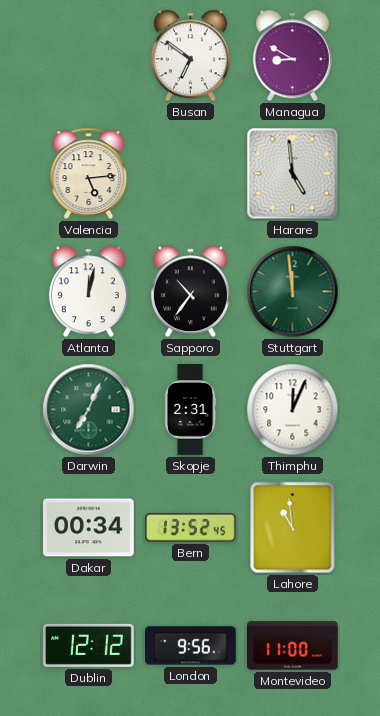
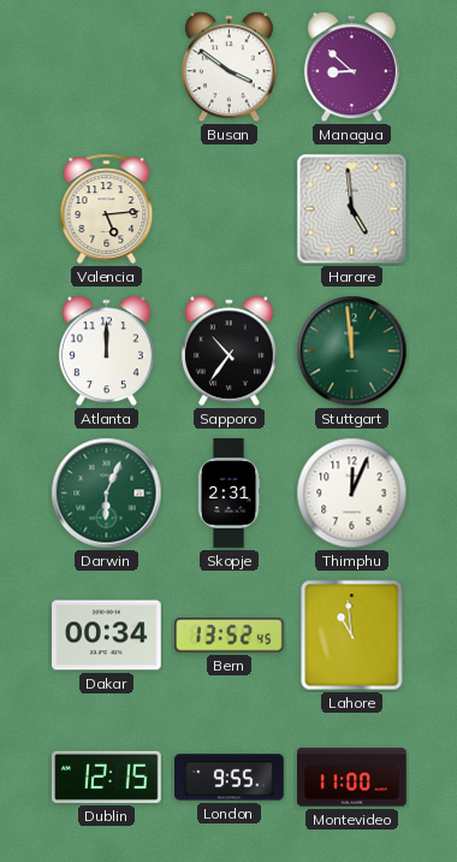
Busan: 6:51 -> 3:51 (228, 67)
Managua: 8:50 -> 8:52 (351, 67)
Atlanta: 12:02 -> 12:00 (106, 352)
Darwin: 7:04 -> 6:04 (107, 494)
Dublin: 12:12 -> 12:15 (107, 777)
London: 9:56 -> 9:55 (230, 778)
